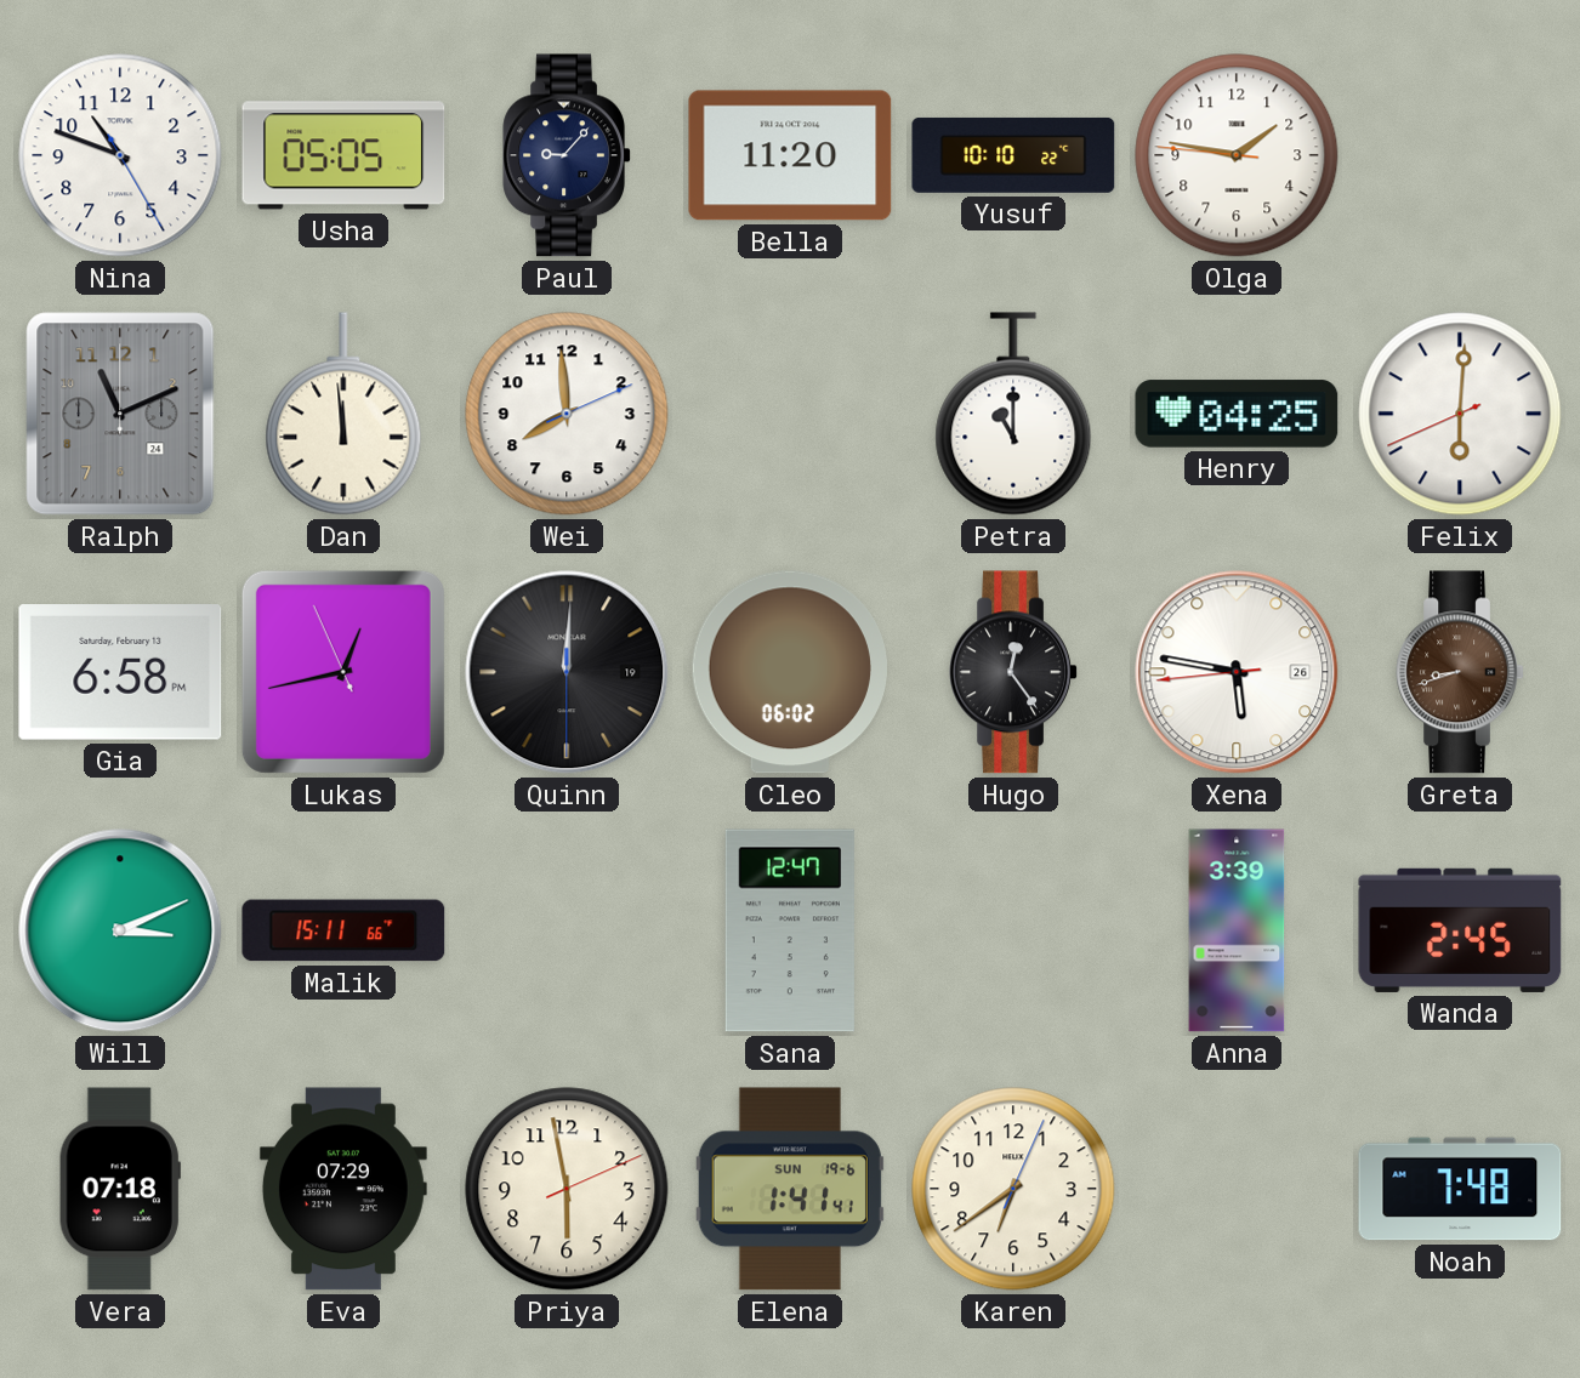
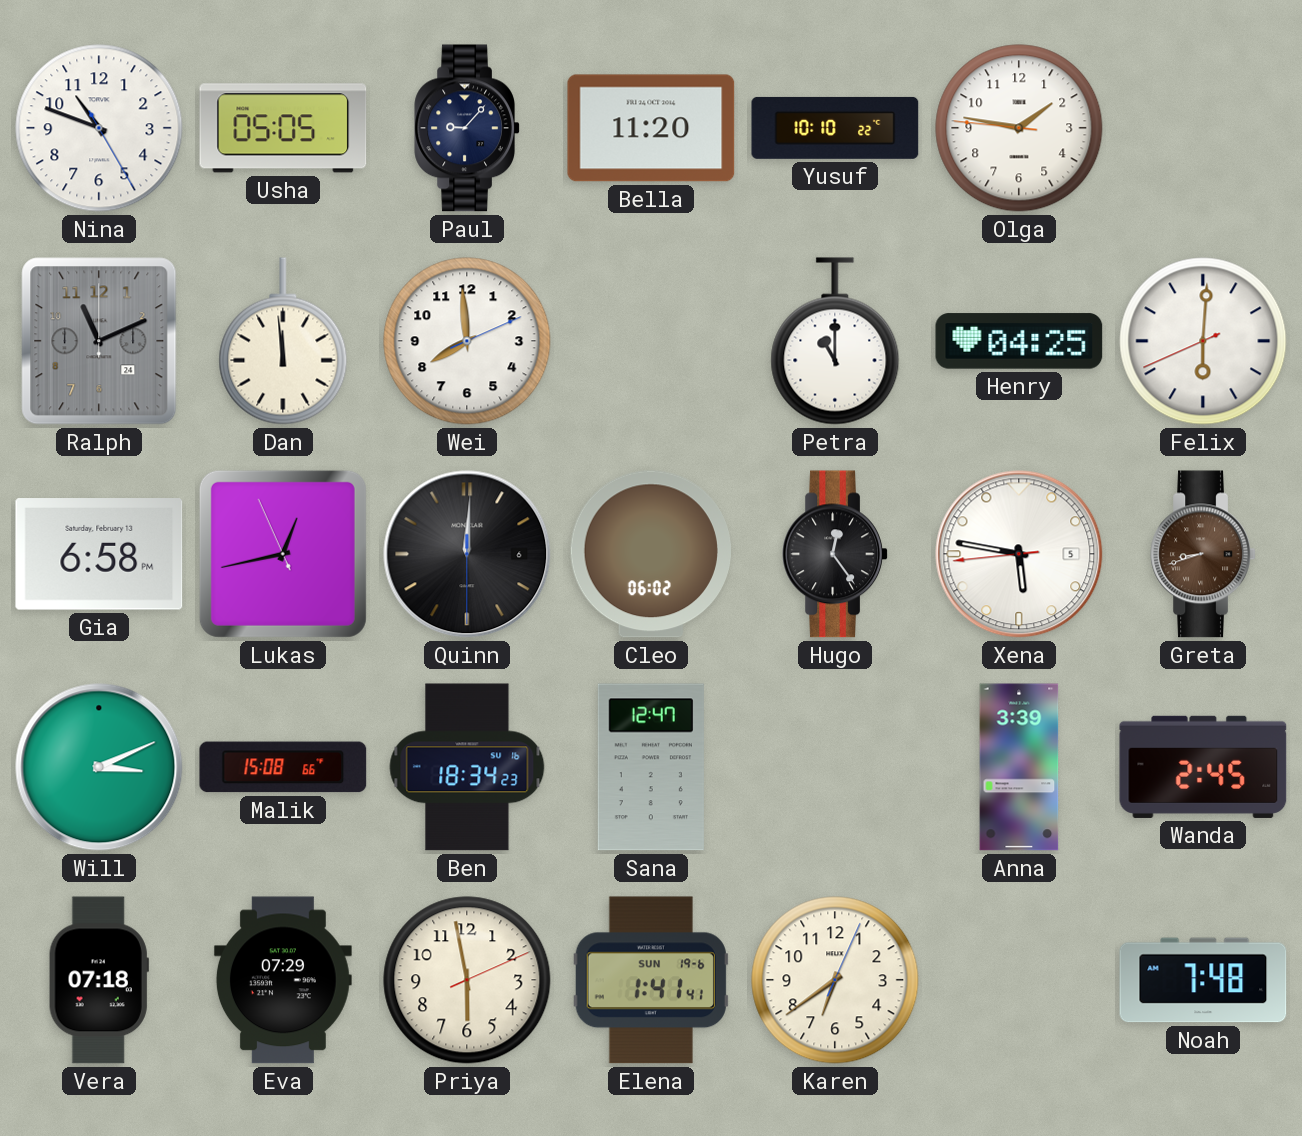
Quinn date: 19 -> 6 (467, 554)
Xena date: 26 -> 5 (1019, 554)
Malik: 15:11 -> 15:08 (283, 767)
Ben: none -> 18:34 (467, 767)
